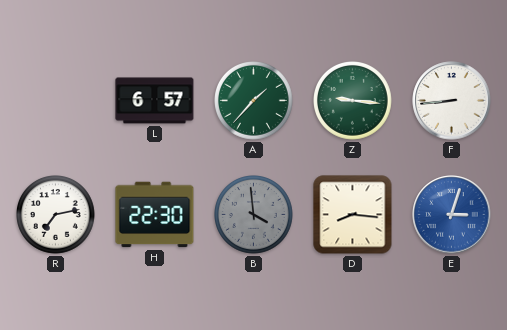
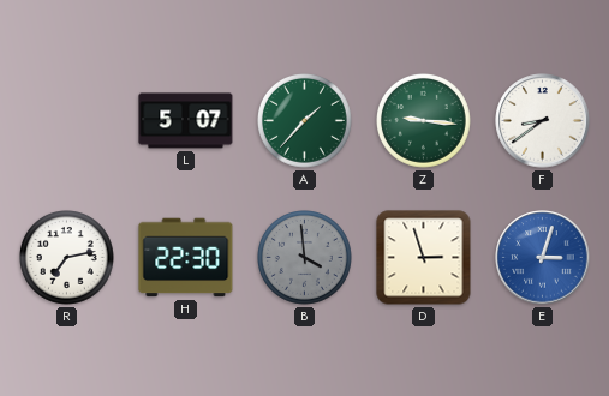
L: 6:57 -> 5:07 (186, 121)
F: 8:44 -> 8:39 (543, 121)
D: 8:16 -> 2:57 (424, 258)
